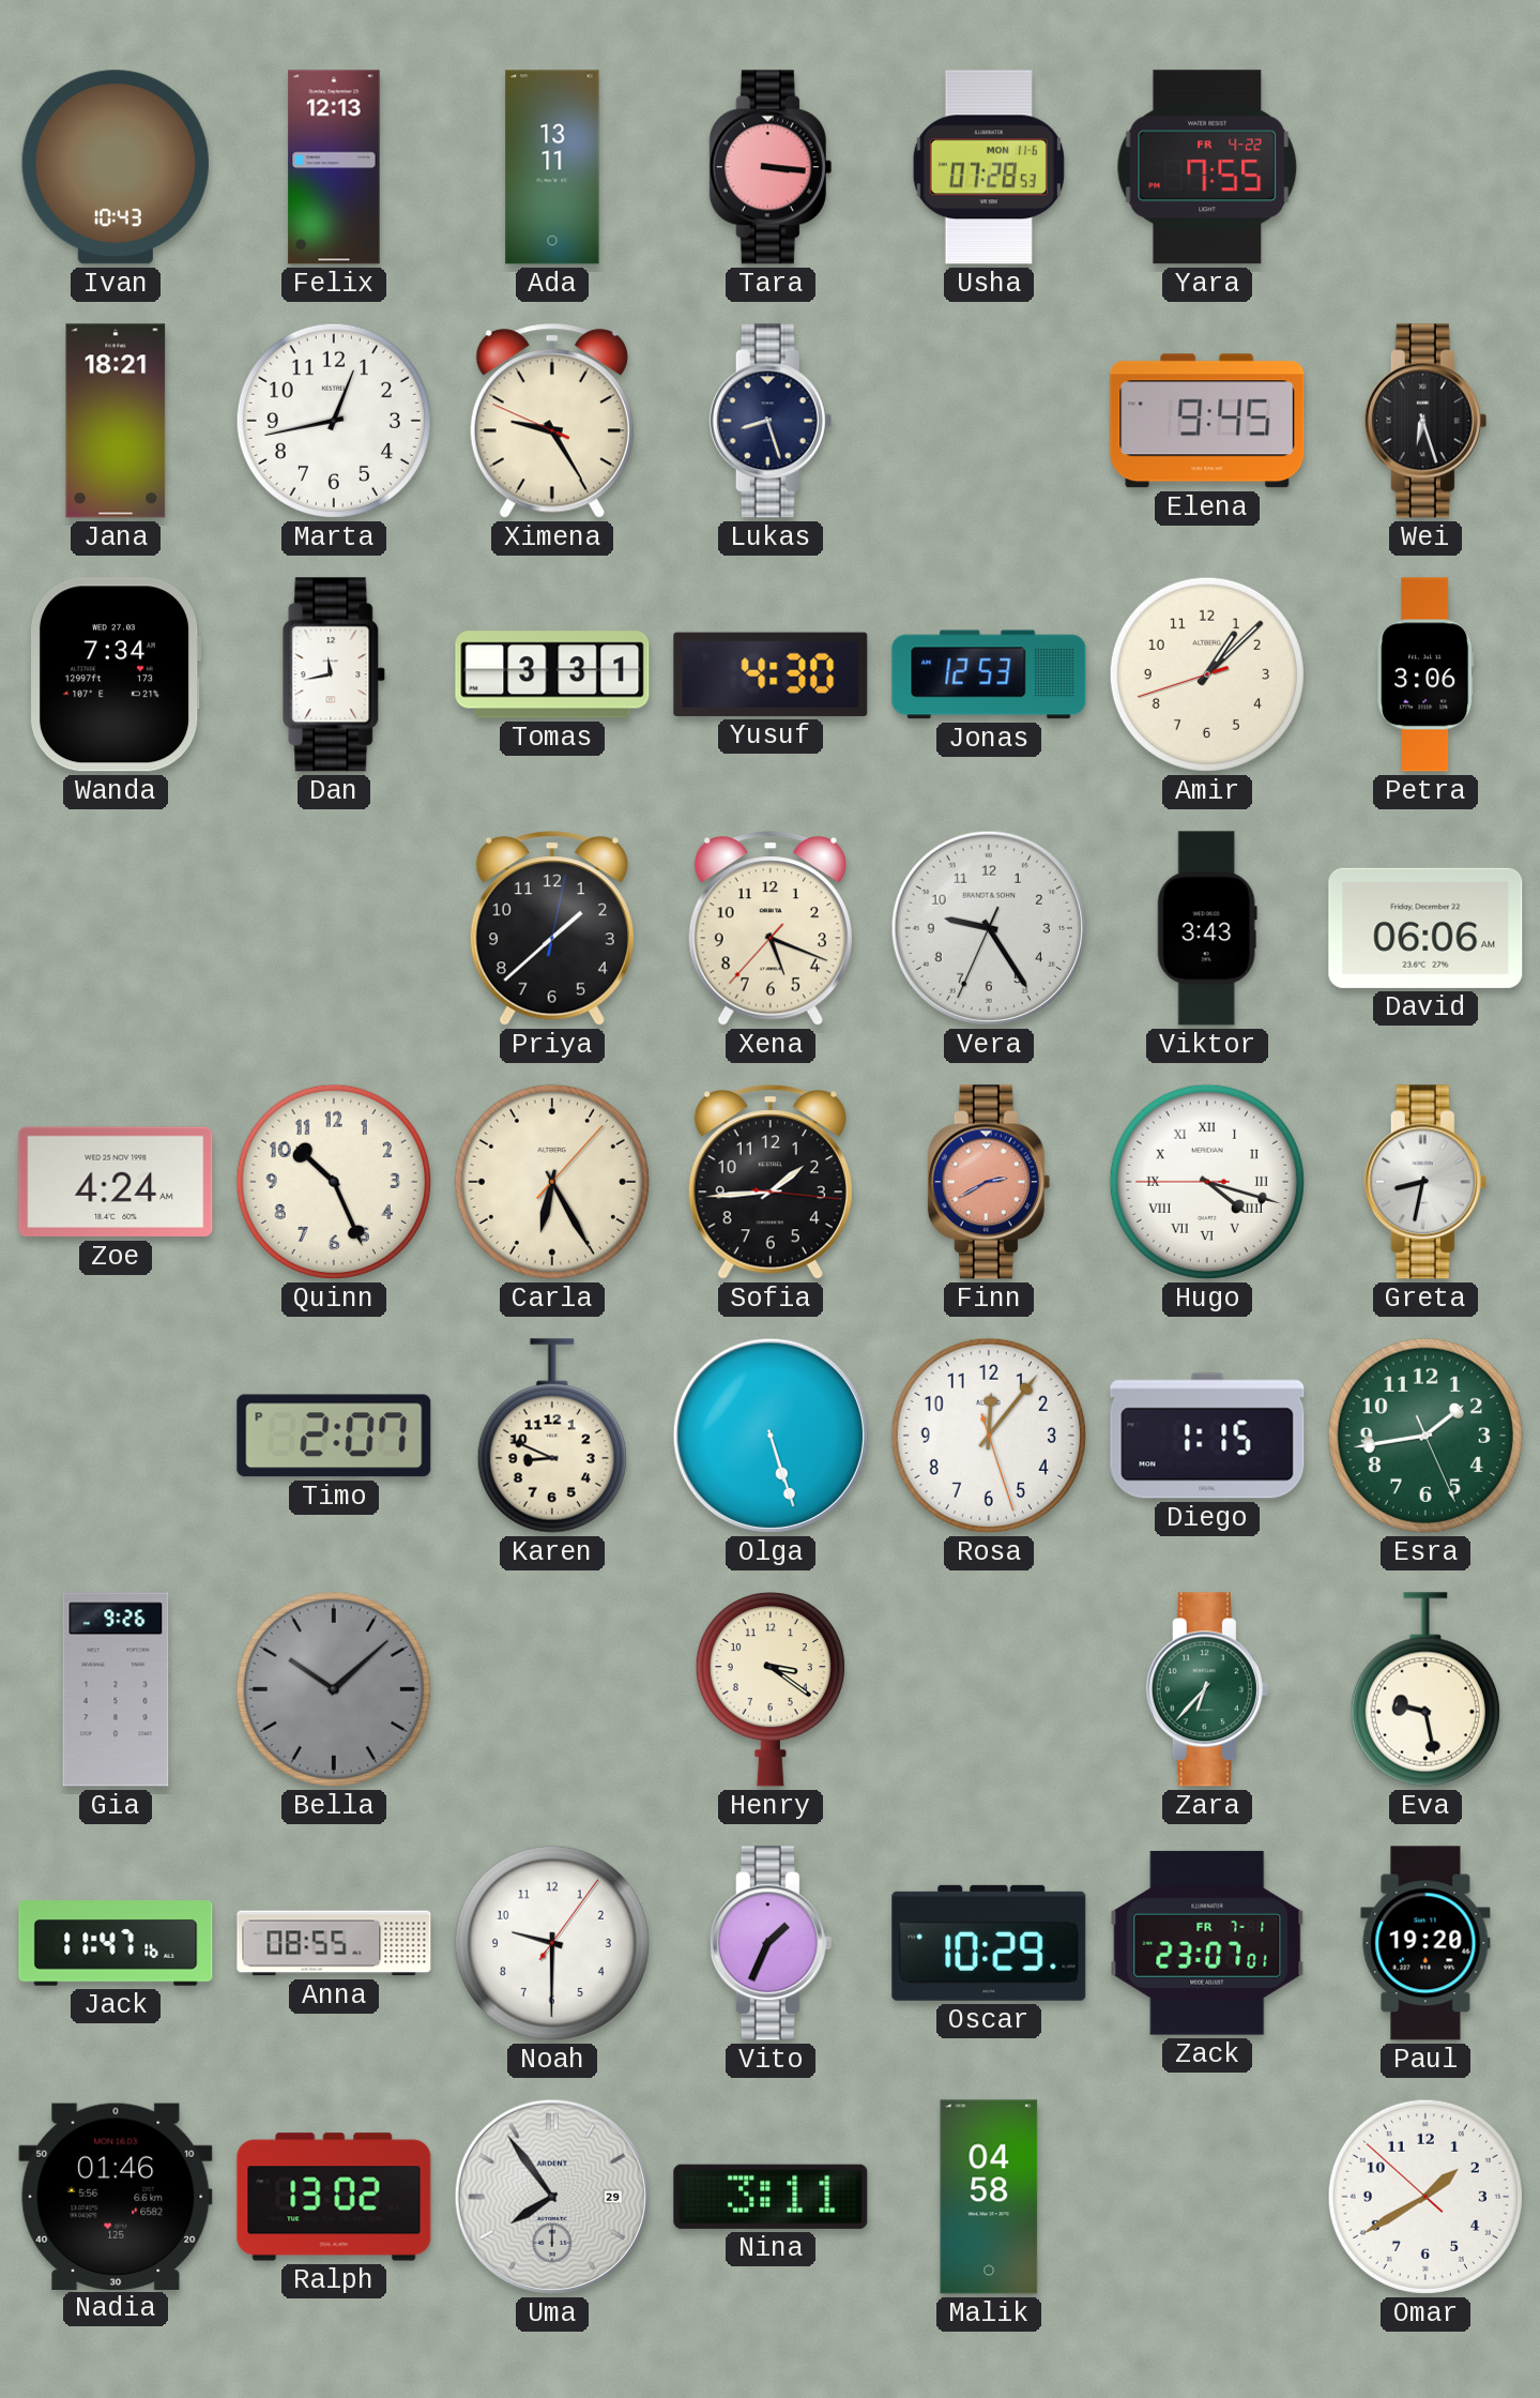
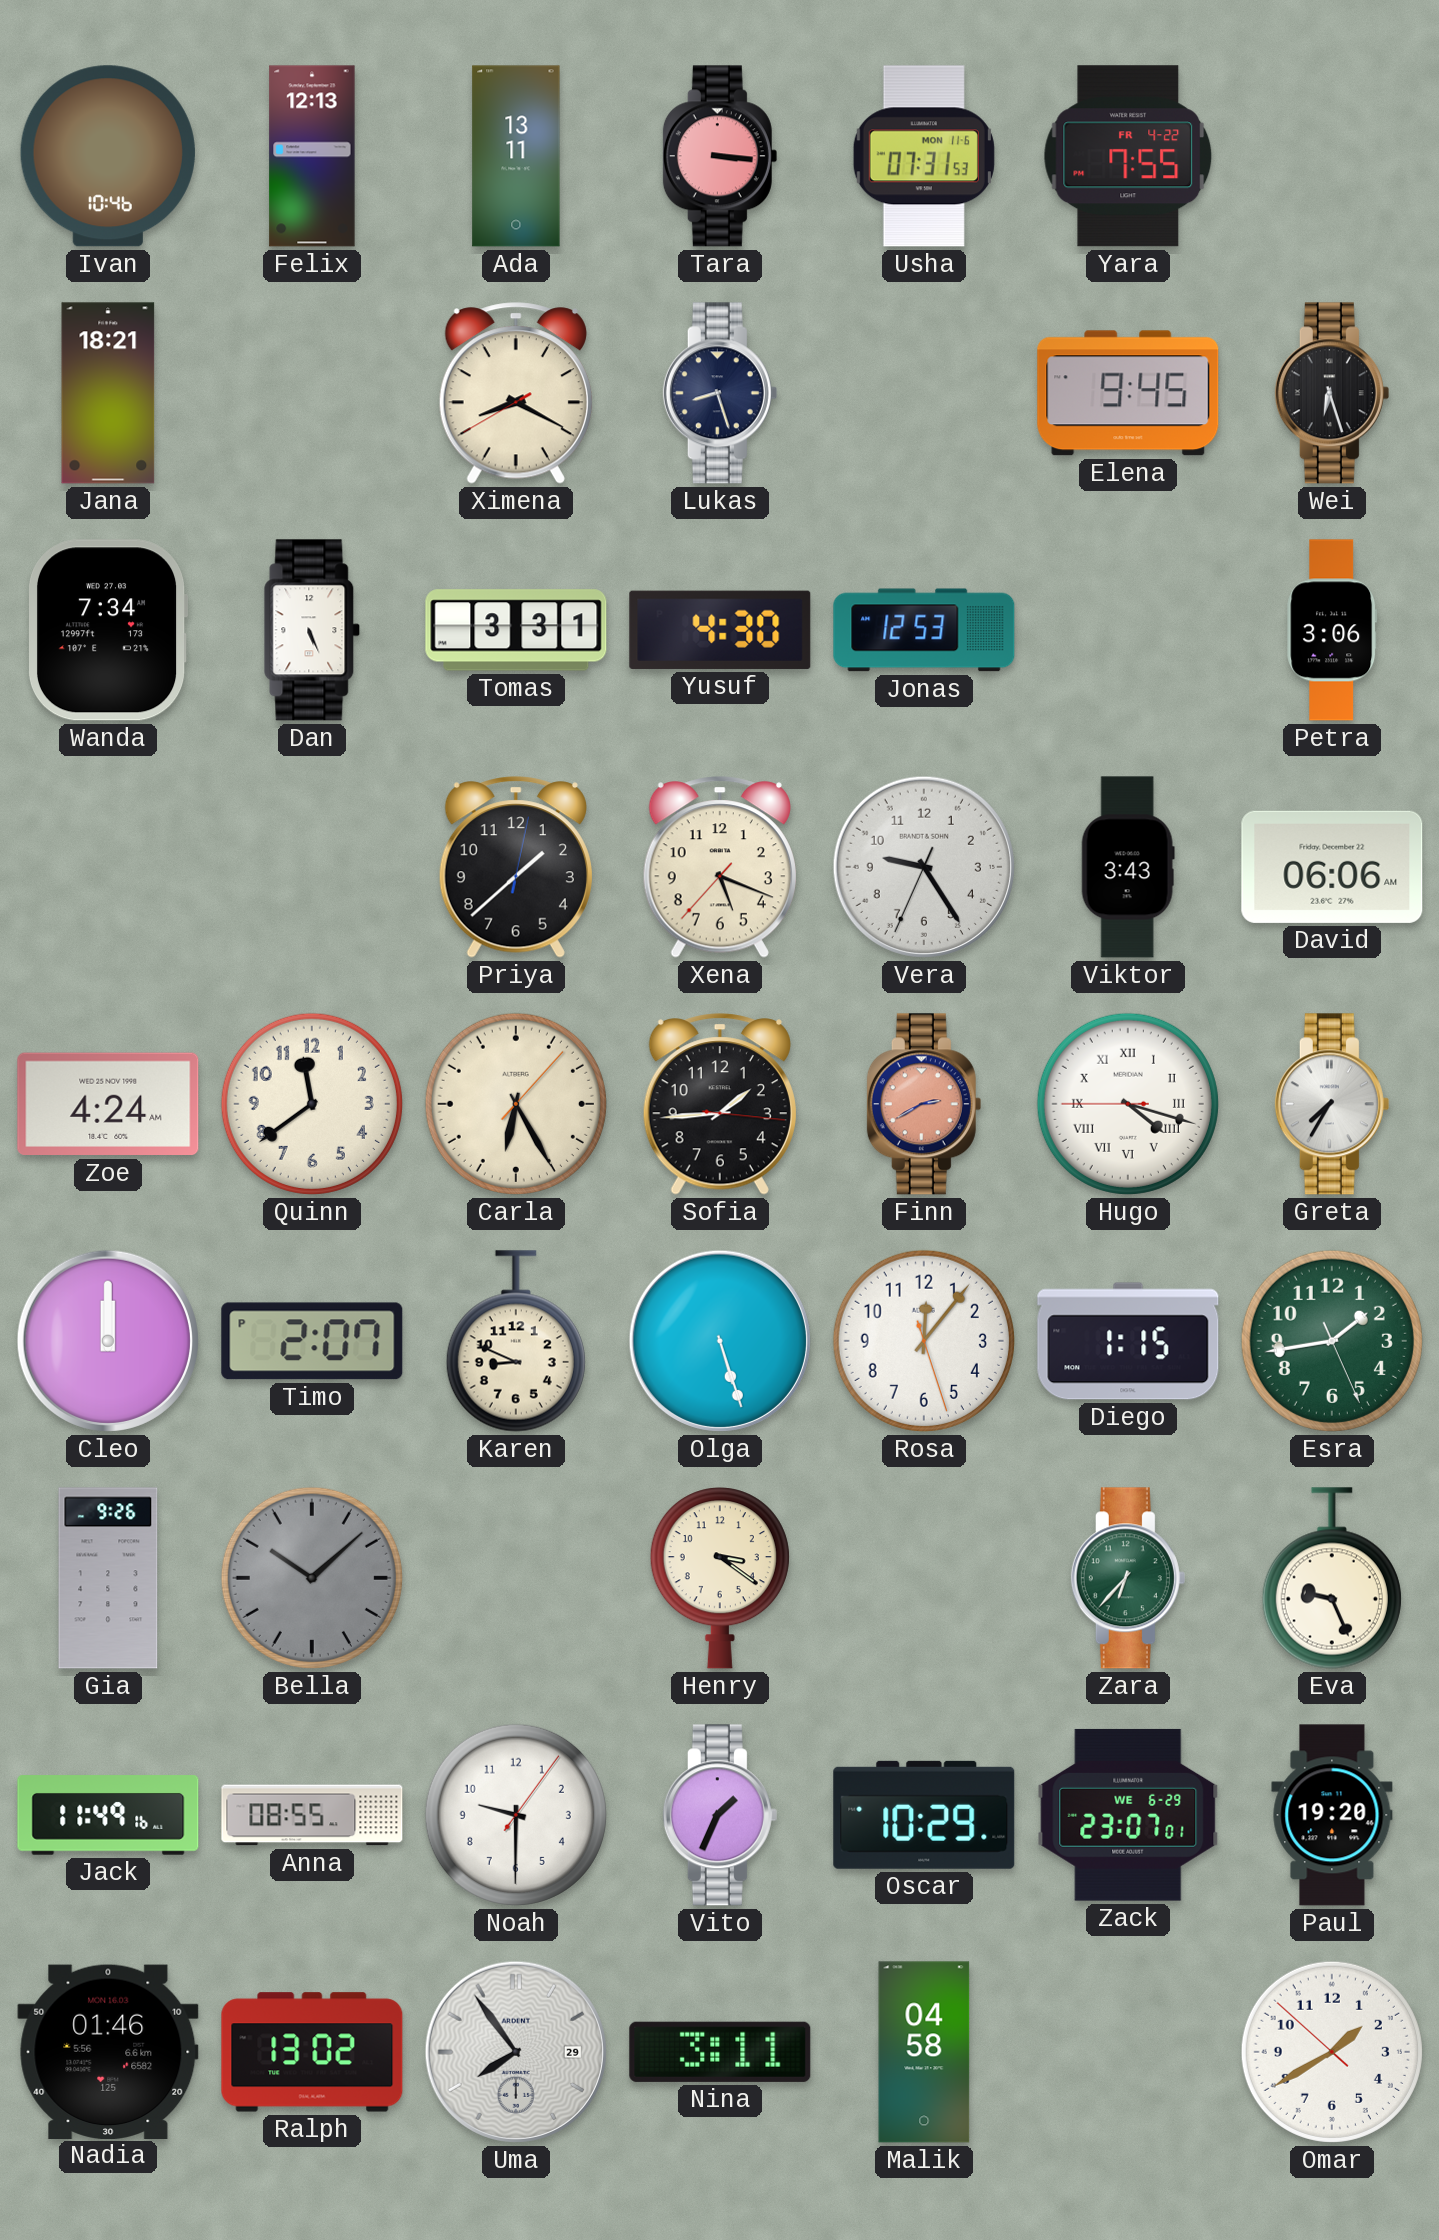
Ivan: 10:43 -> 10:46 (108, 156)
Usha: 07:28 -> 07:31 (924, 156)
Marta: 12:43 -> none (334, 421)
Ximena: 9:24 -> 8:19 (516, 393)
Dan: 11:43 -> 5:26 (312, 630)
Amir: 1:07 -> none (1207, 674)
Quinn: 10:26 -> 11:39 (312, 1104)
Greta: 8:32 -> 7:35 (1332, 1104)
Cleo: none -> 12:00 (108, 1341)
Eva: 9:28 -> 9:26 (1332, 1578)
Jack: 11:47 -> 11:49 (108, 1815)
Zack date: FR 7-1 -> WE 6-29 (1128, 1815)
